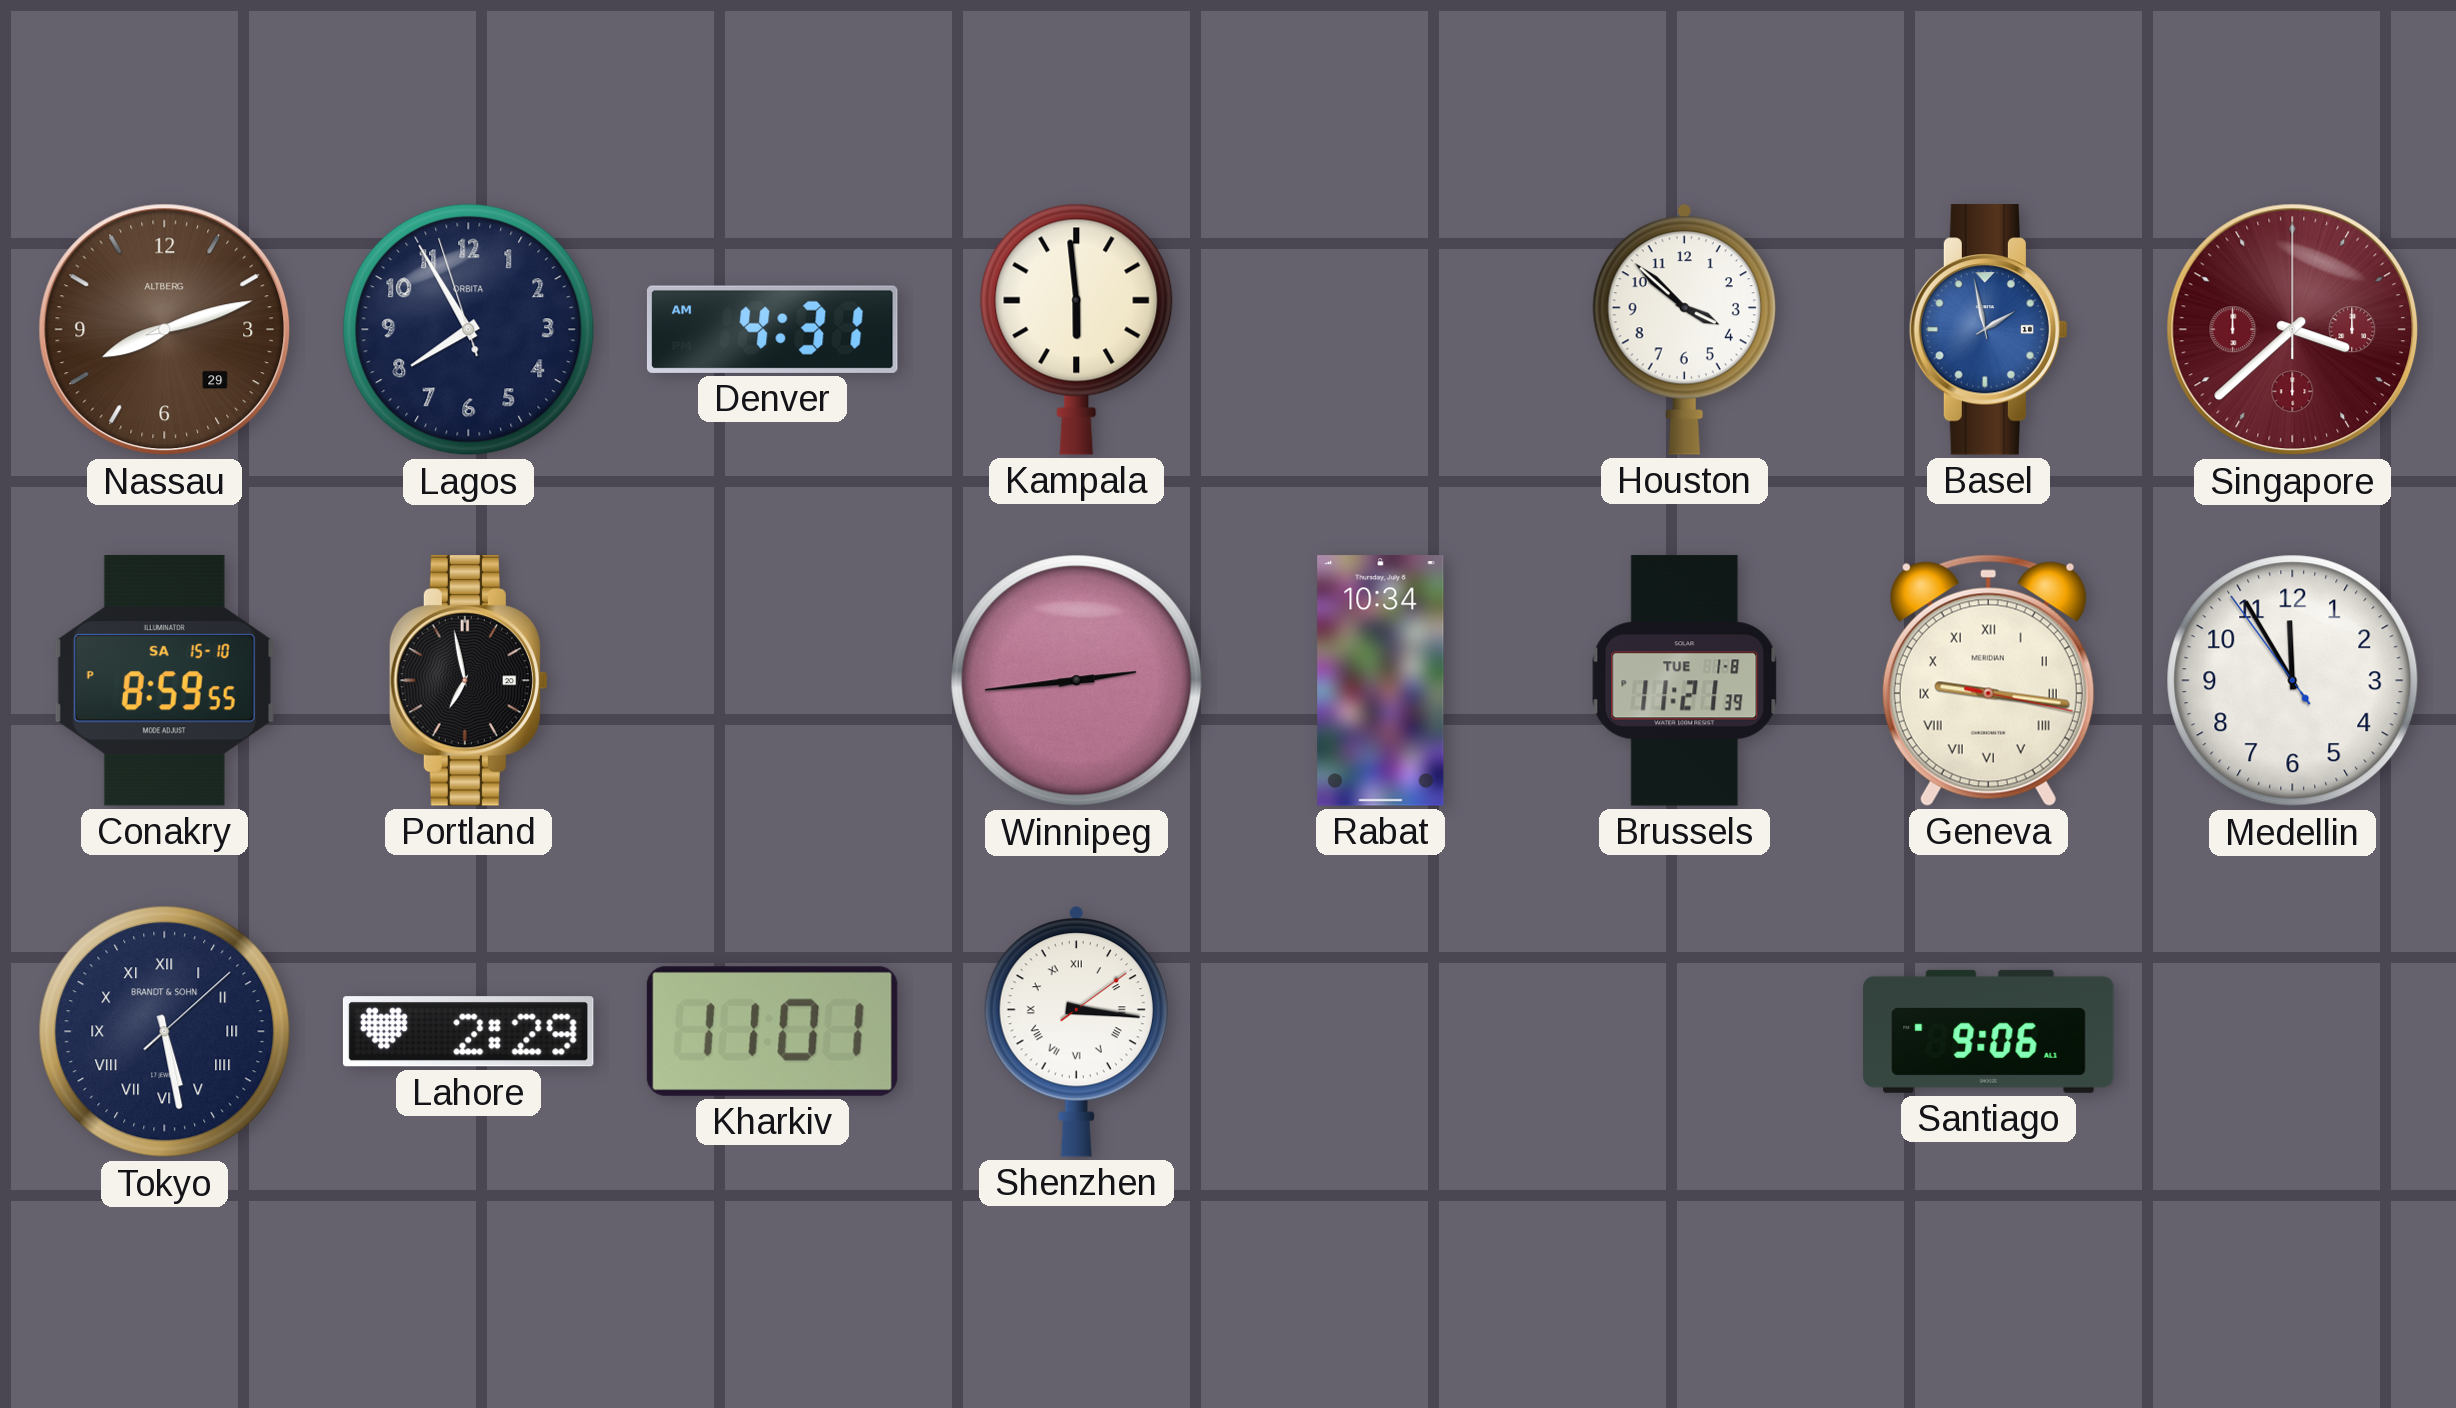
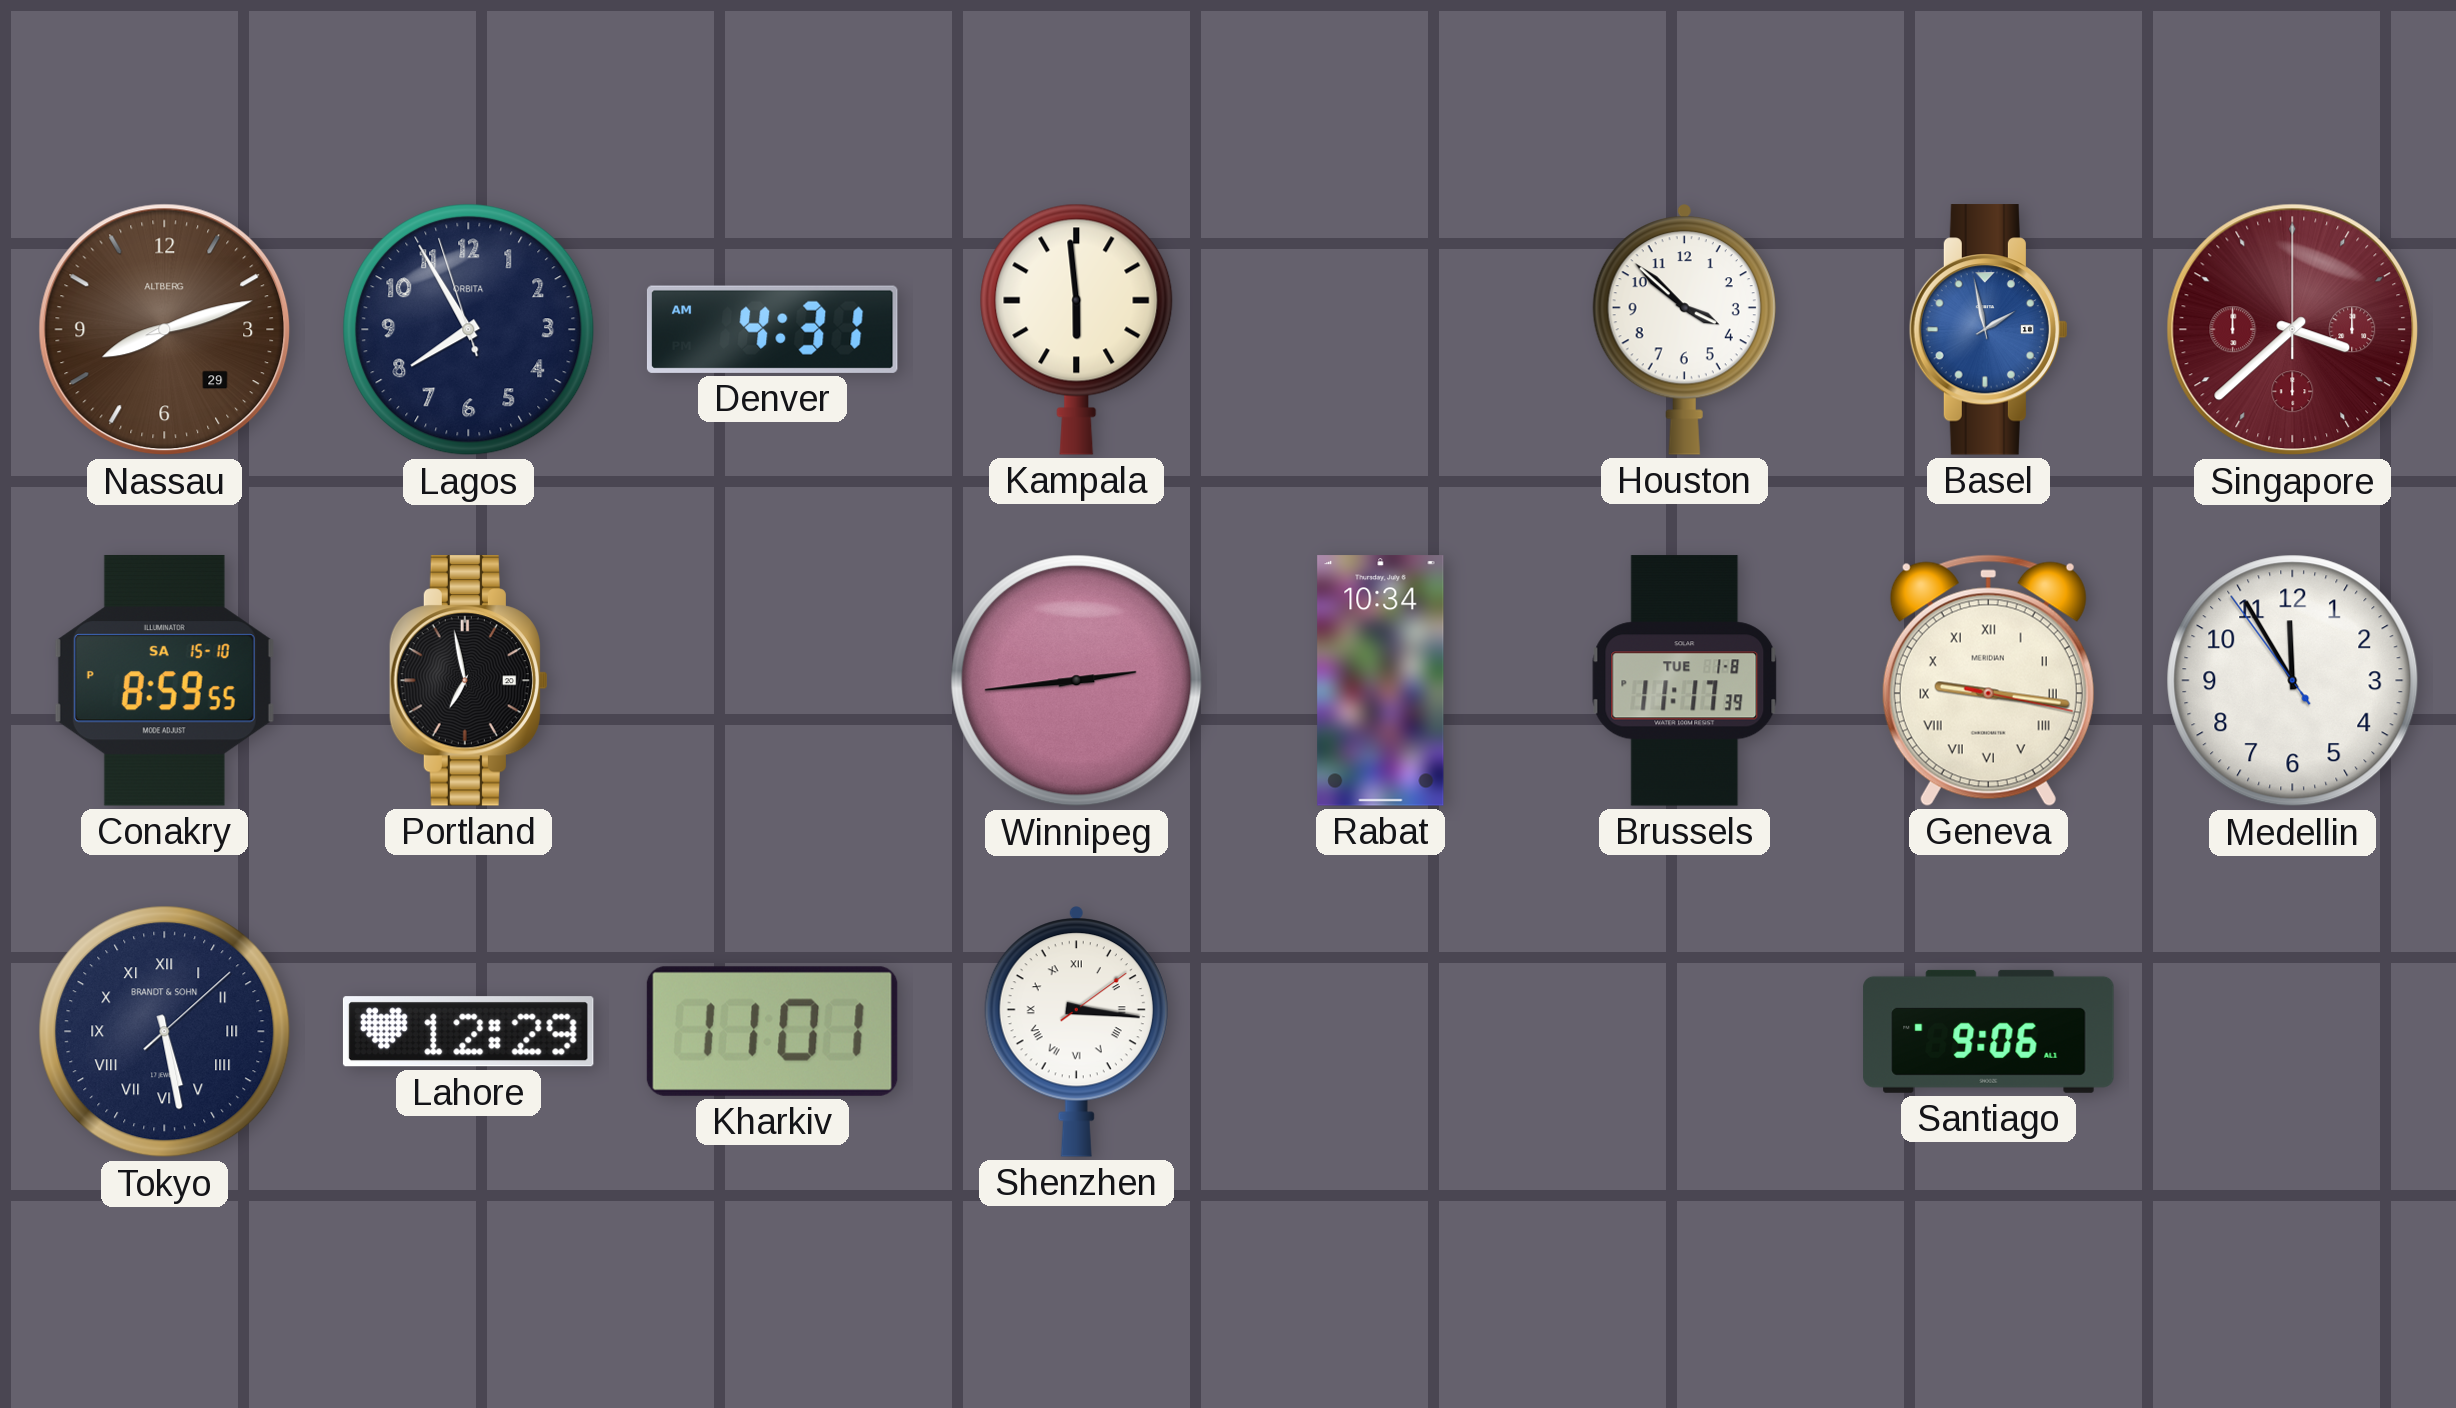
Brussels: 11:21 -> 11:17 (1685, 681)
Lahore: 2:29 -> 12:29 (468, 1032)
